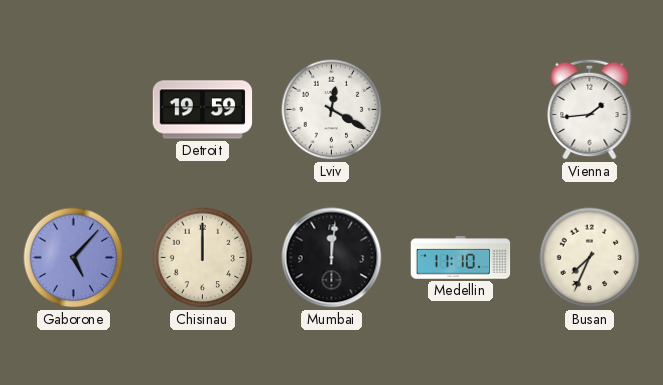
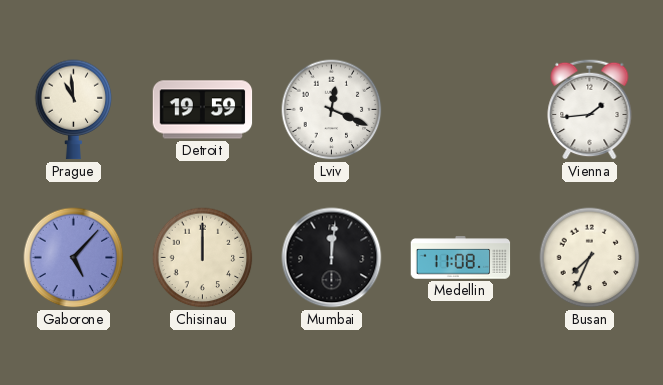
Prague: none -> 10:59 (74, 110)
Lviv: 12:20 -> 12:19 (332, 110)
Medellin: 11:10 -> 11:08 (461, 258)
